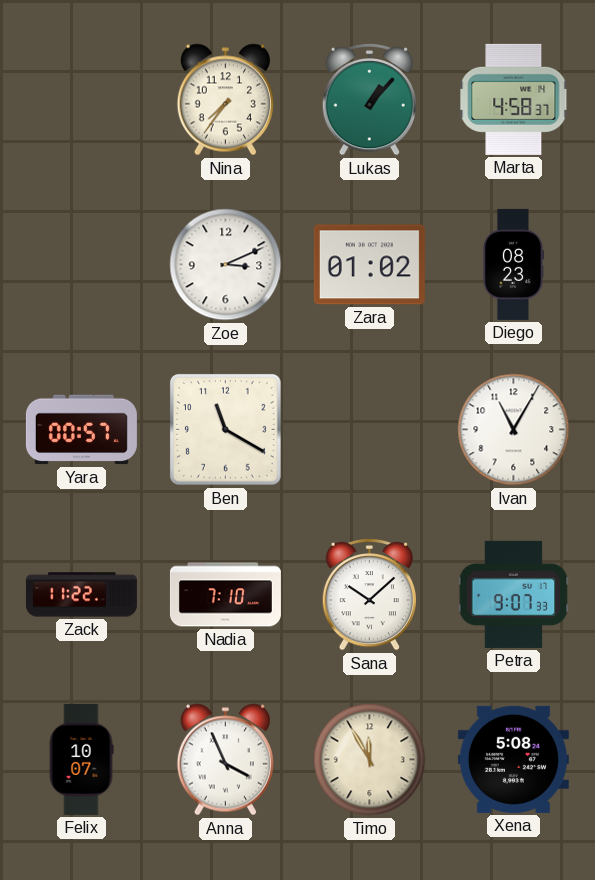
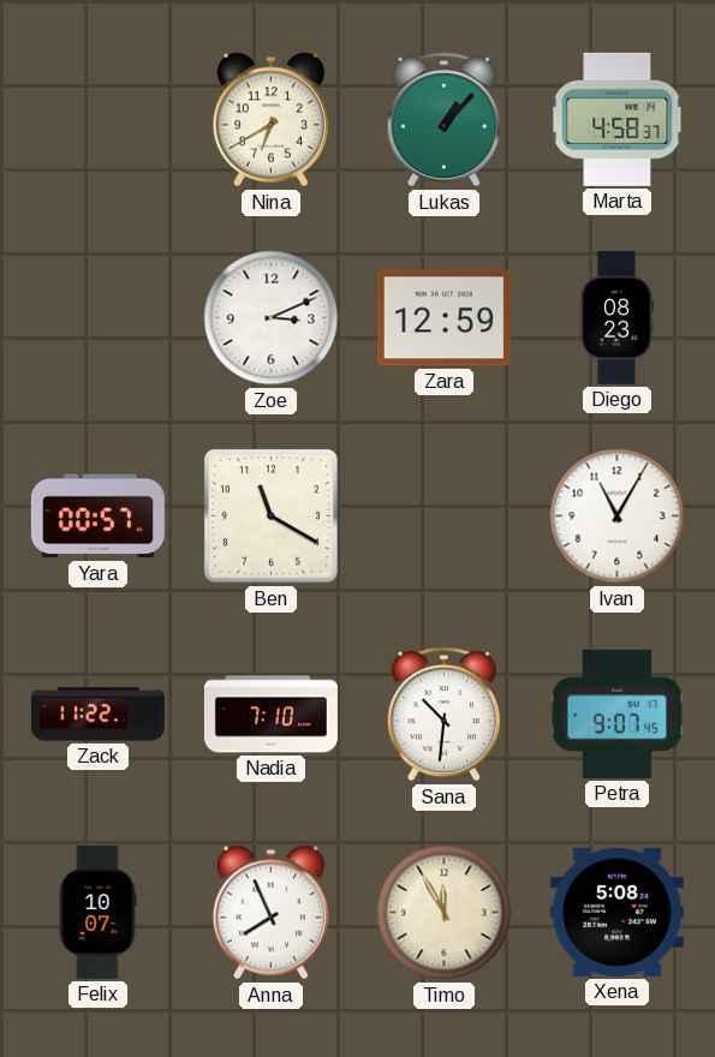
Nina: 7:36 -> 6:40 (270, 120)
Zara: 01:02 -> 12:59 (443, 318)
Sana: 10:08 -> 10:31 (443, 713)
Petra: 9:07:33 -> 9:07:45 (618, 713)
Anna: 3:56 -> 7:56 (270, 913)
